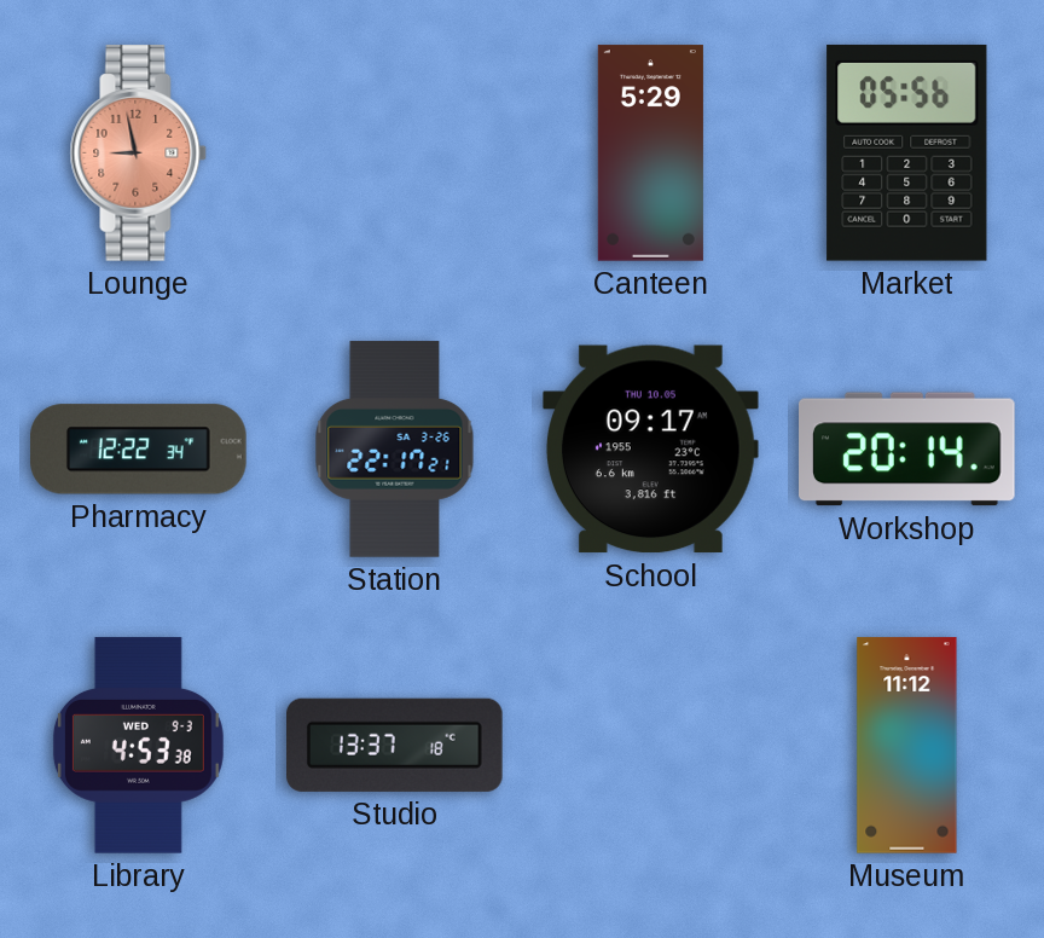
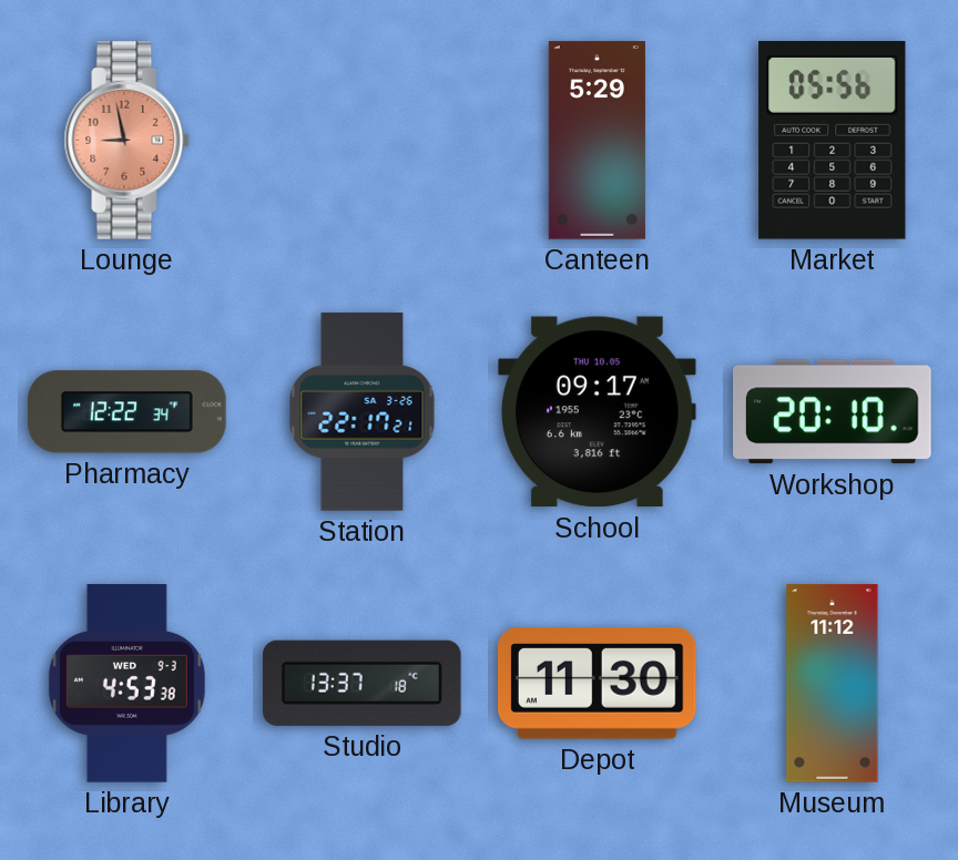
Workshop: 20:14 -> 20:10 (833, 412)
Depot: none -> 11:30 (598, 683)
